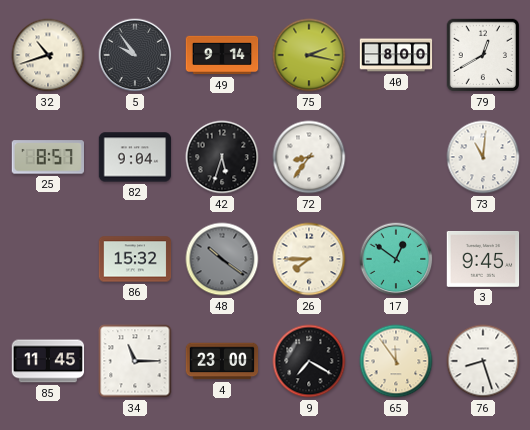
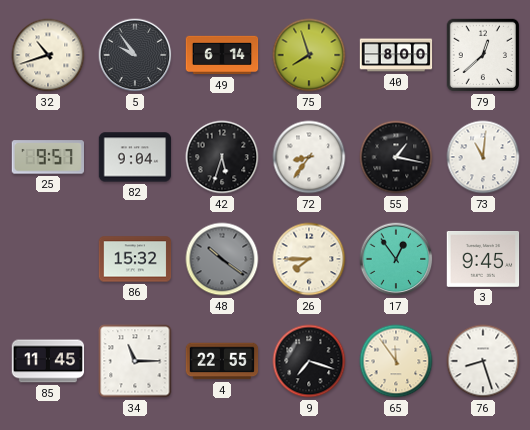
49: 9:14 -> 6:14 (222, 55)
75: 2:17 -> 7:57 (309, 55)
79: 12:40 -> 12:38 (483, 55)
25: 8:57 -> 9:57 (47, 157)
55: none -> 1:17 (396, 157)
17: 12:51 -> 12:54 (396, 259)
4: 23:00 -> 22:55 (222, 361)
9: 7:20 -> 7:18 (309, 361)
